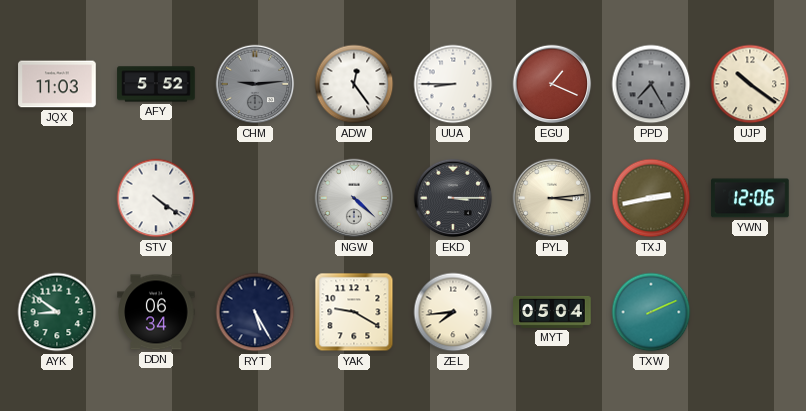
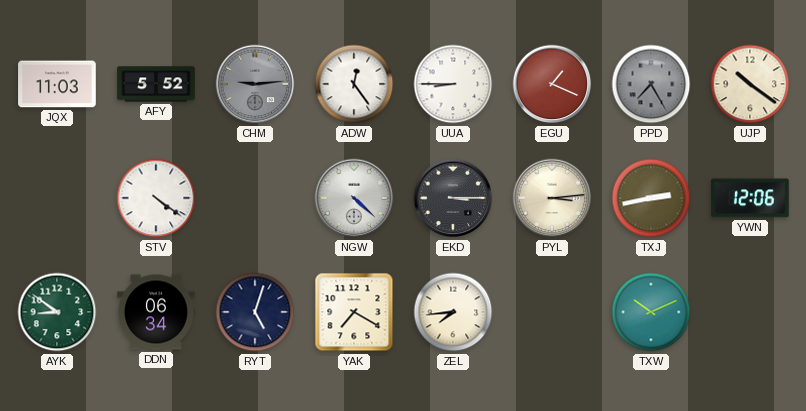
RYT: 5:25 -> 5:03 (255, 312)
YAK: 9:20 -> 7:20 (354, 312)
MYT: 05:04 -> none (552, 312)
TXW: 2:11 -> 10:11 (651, 312)
